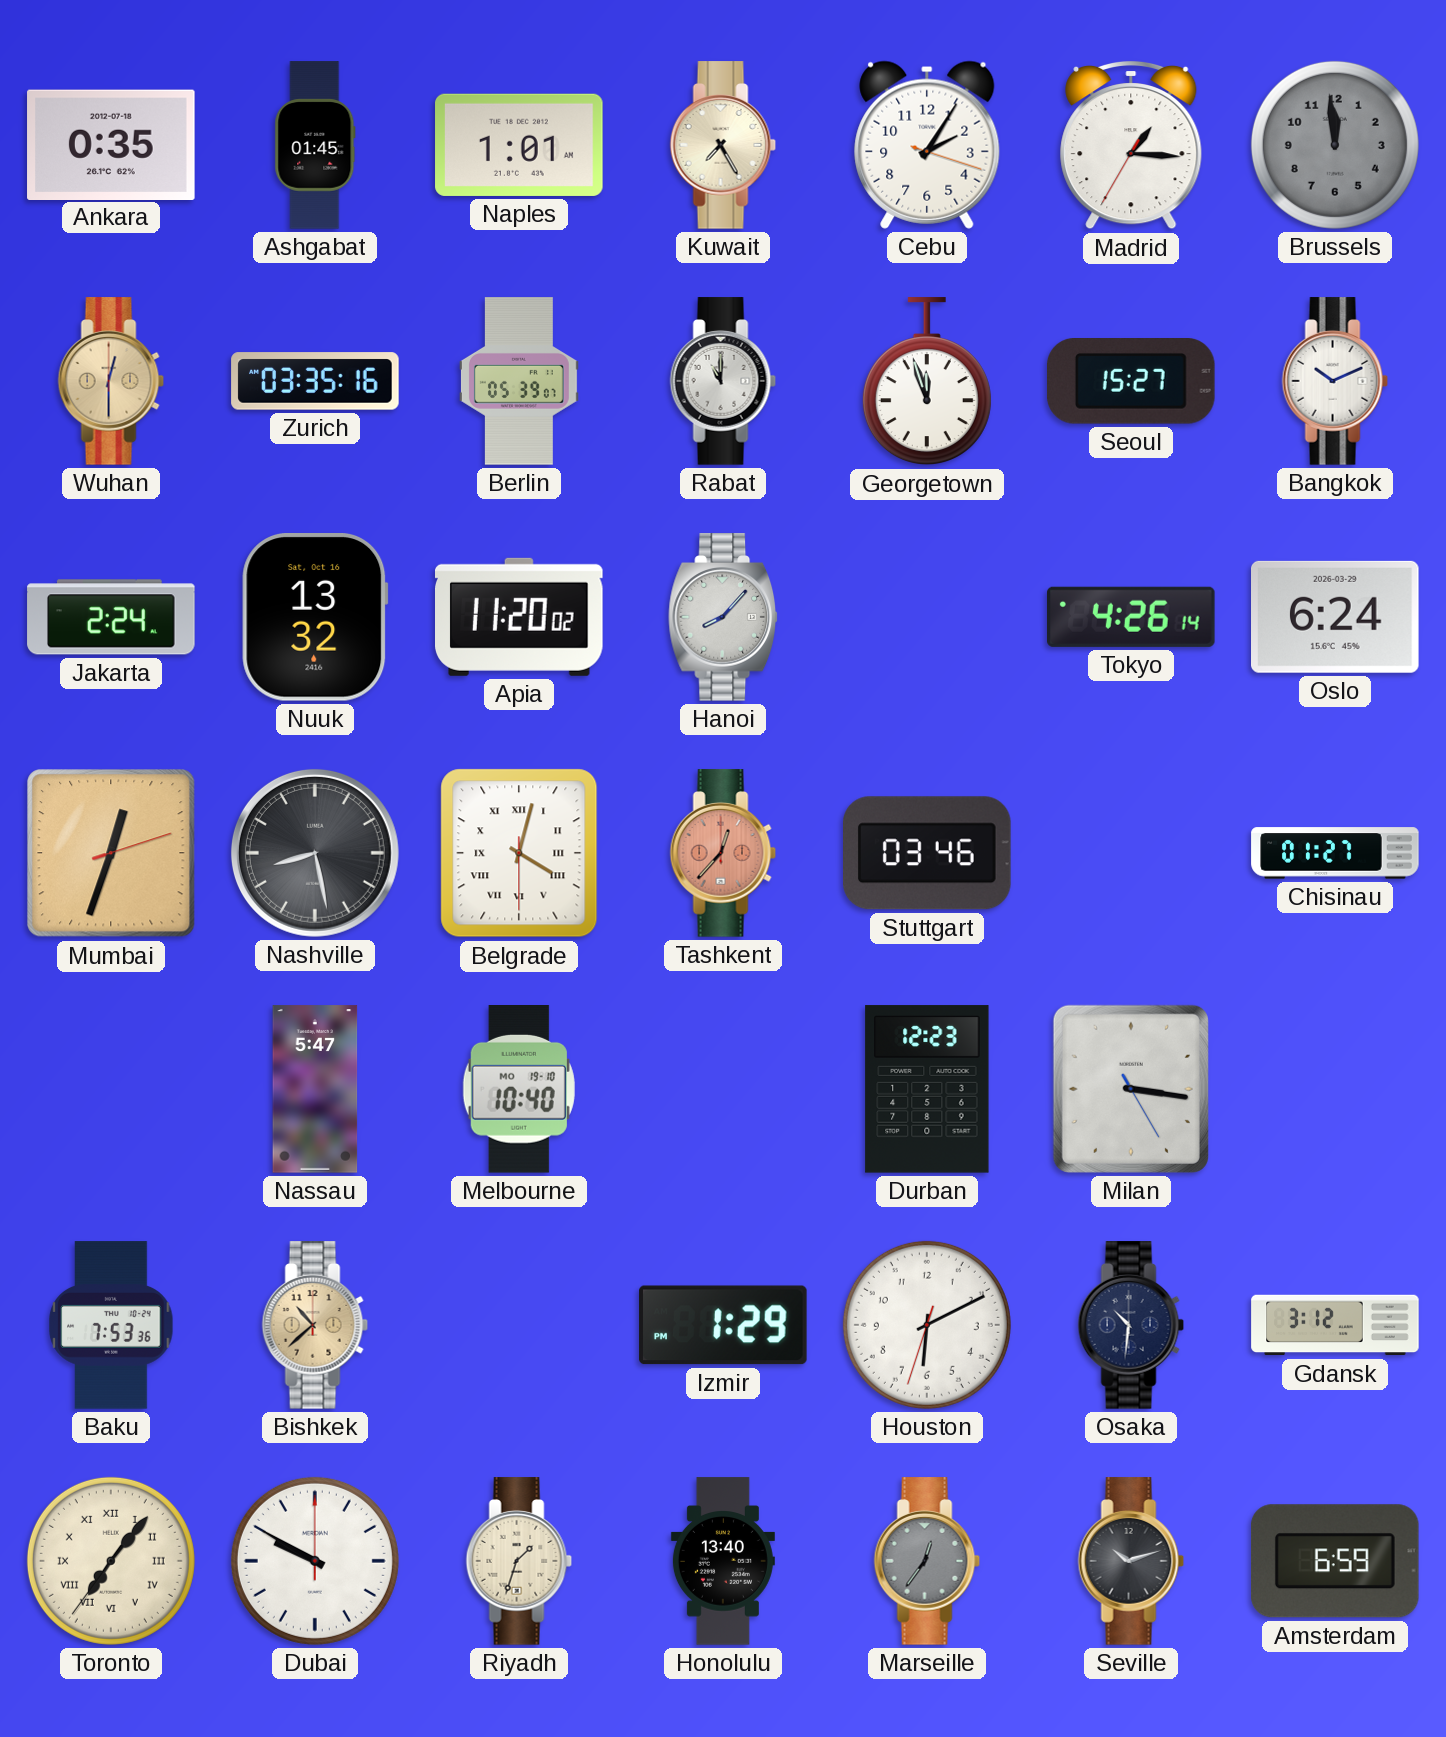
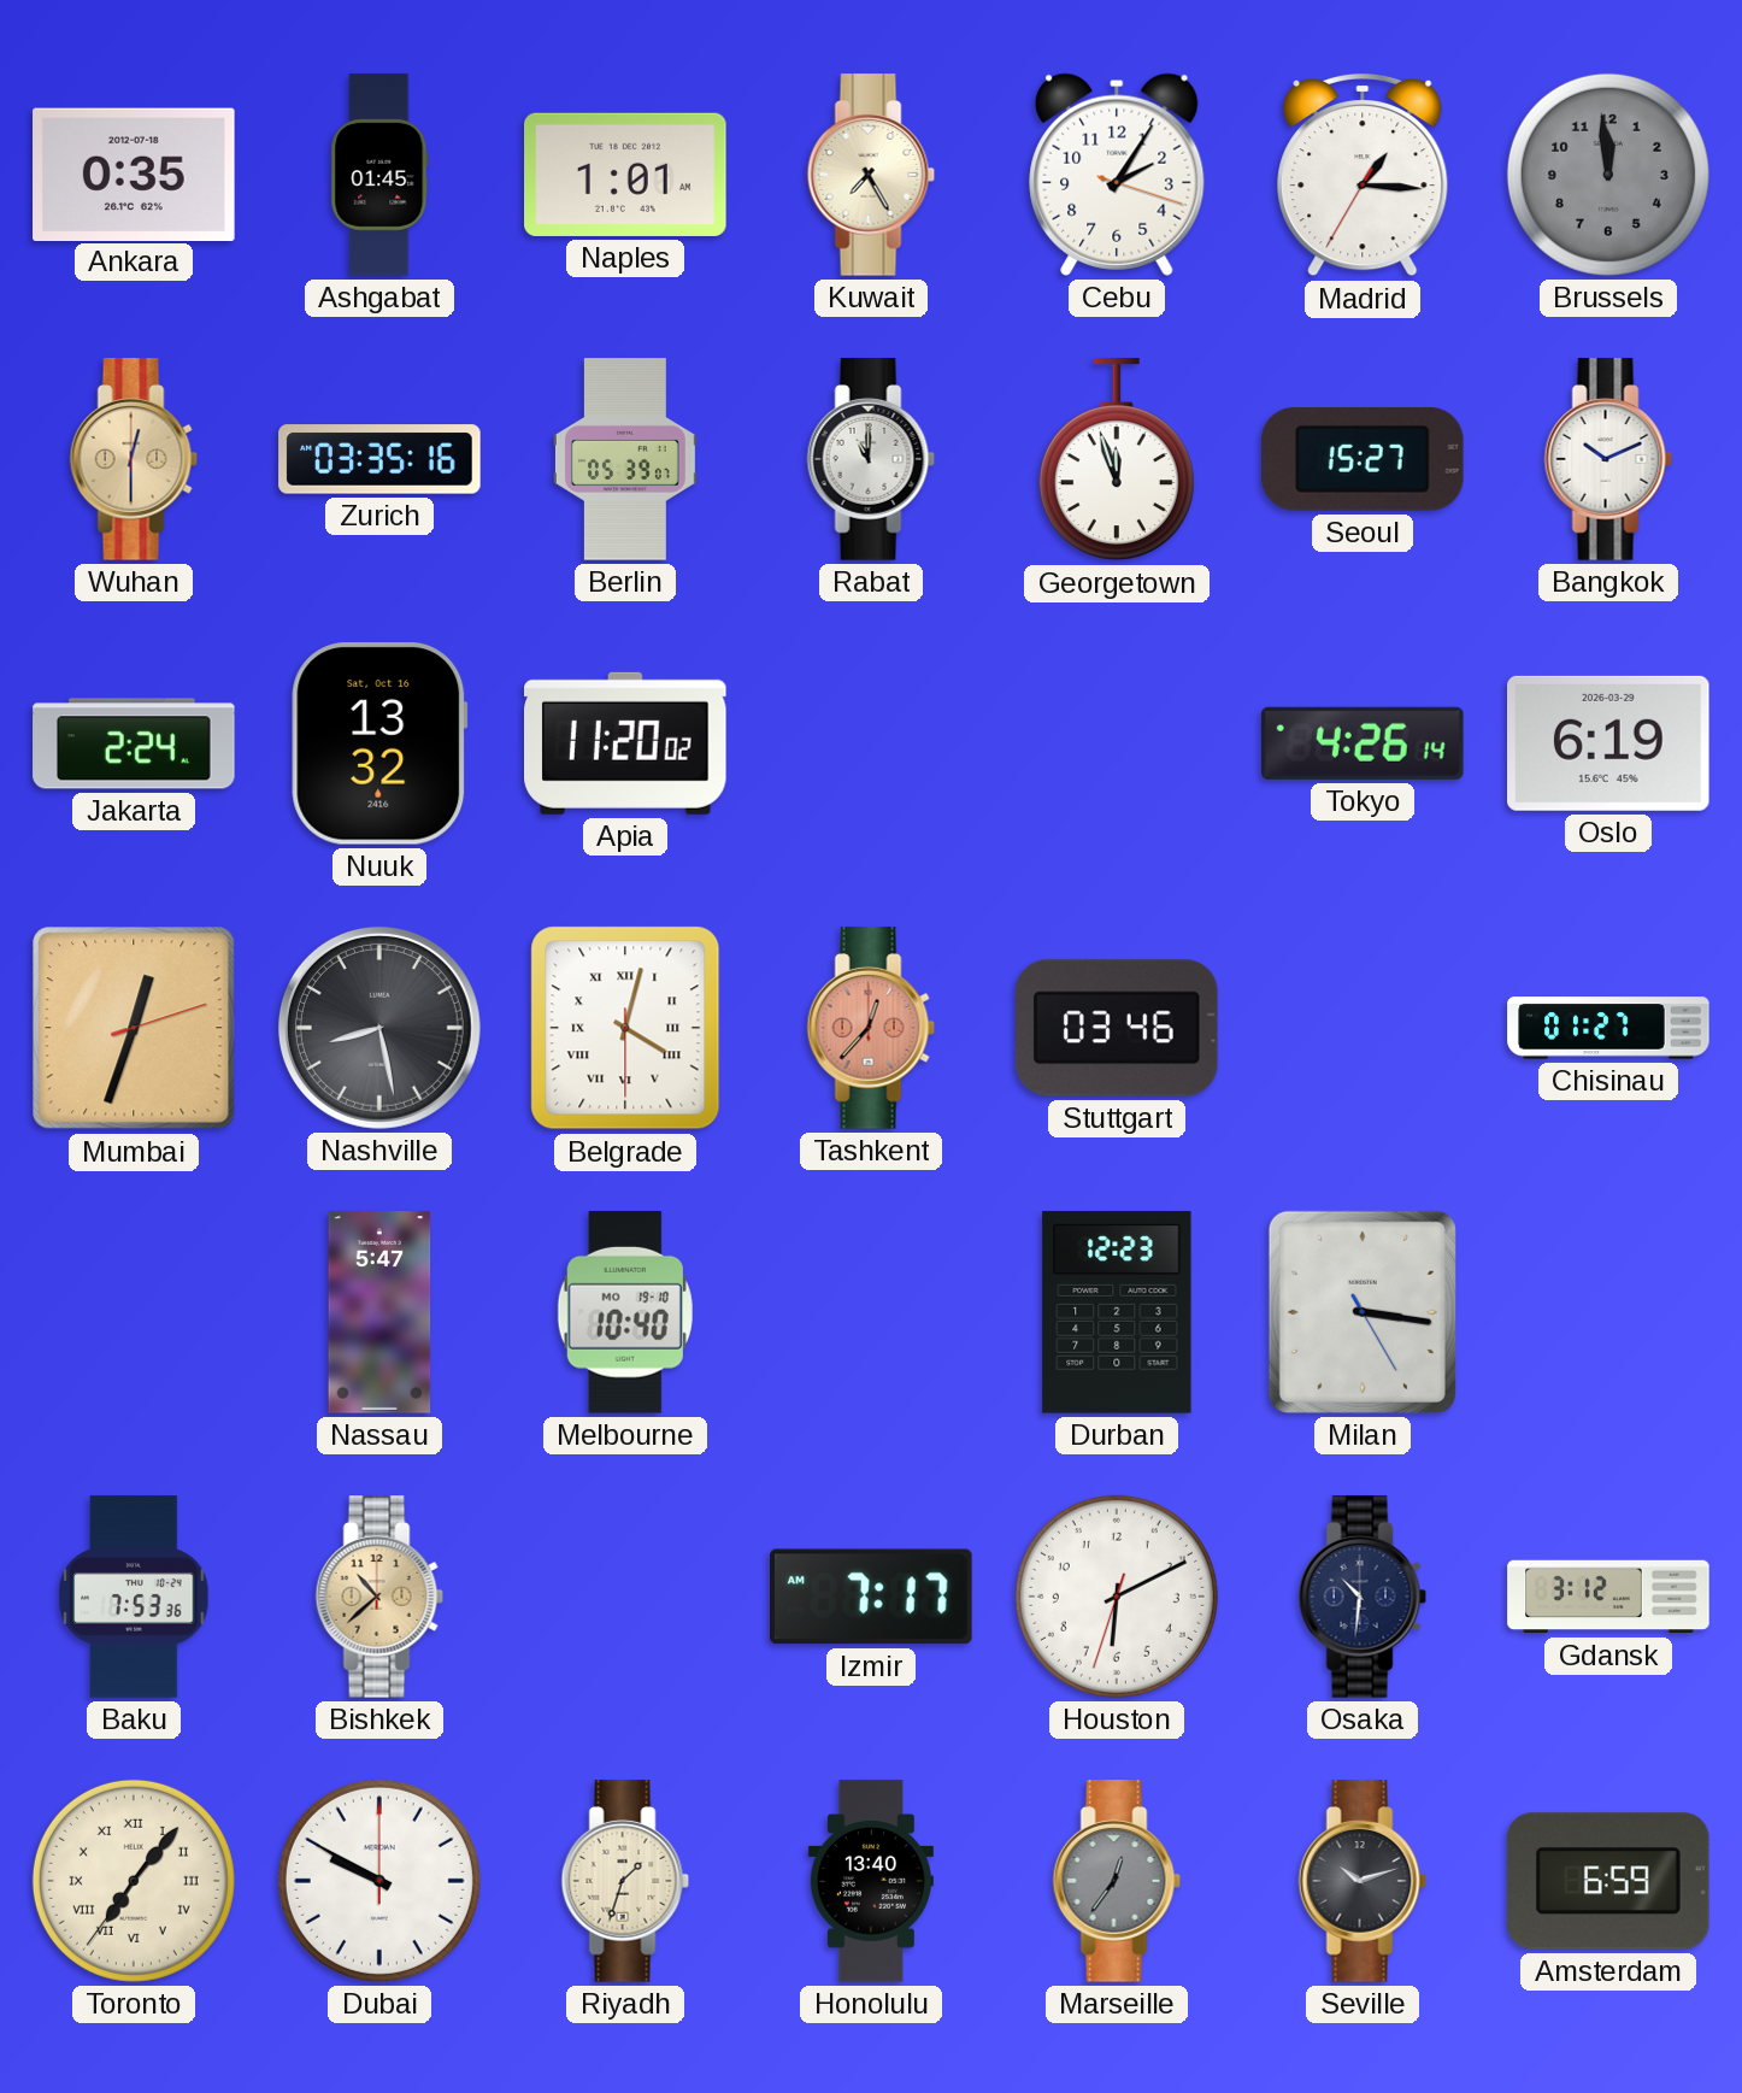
Hanoi: 8:07 -> none (724, 617)
Oslo: 6:24 -> 6:19 (1609, 743)
Izmir: 1:29 -> 7:17 (871, 1597)
